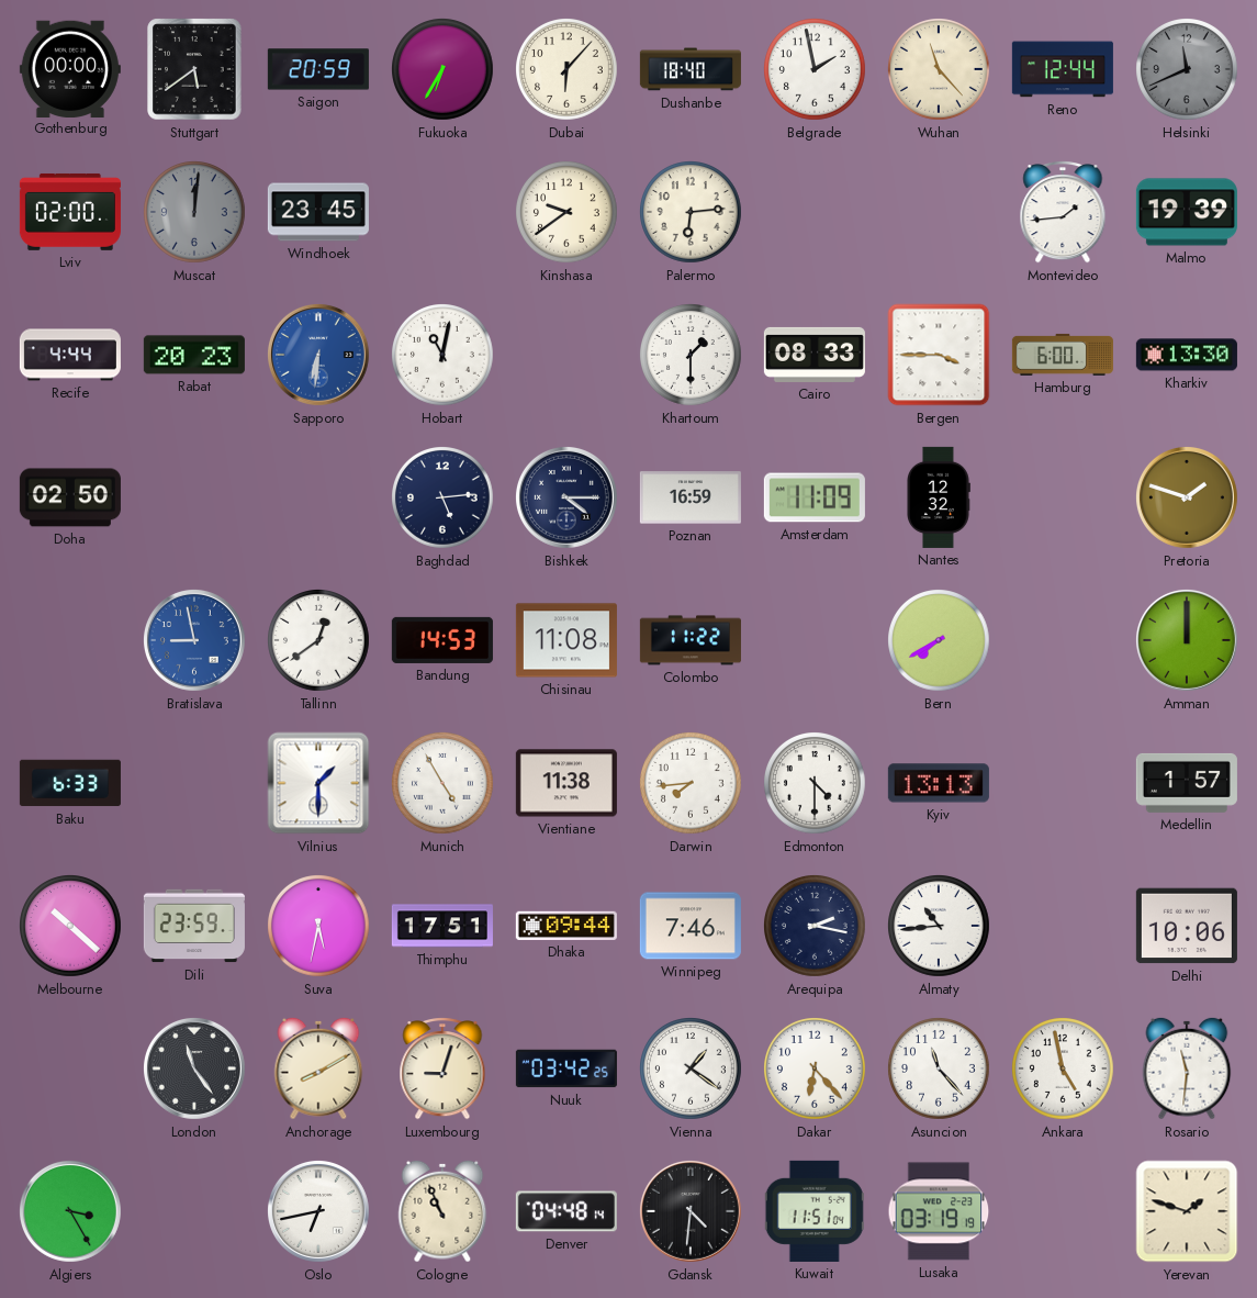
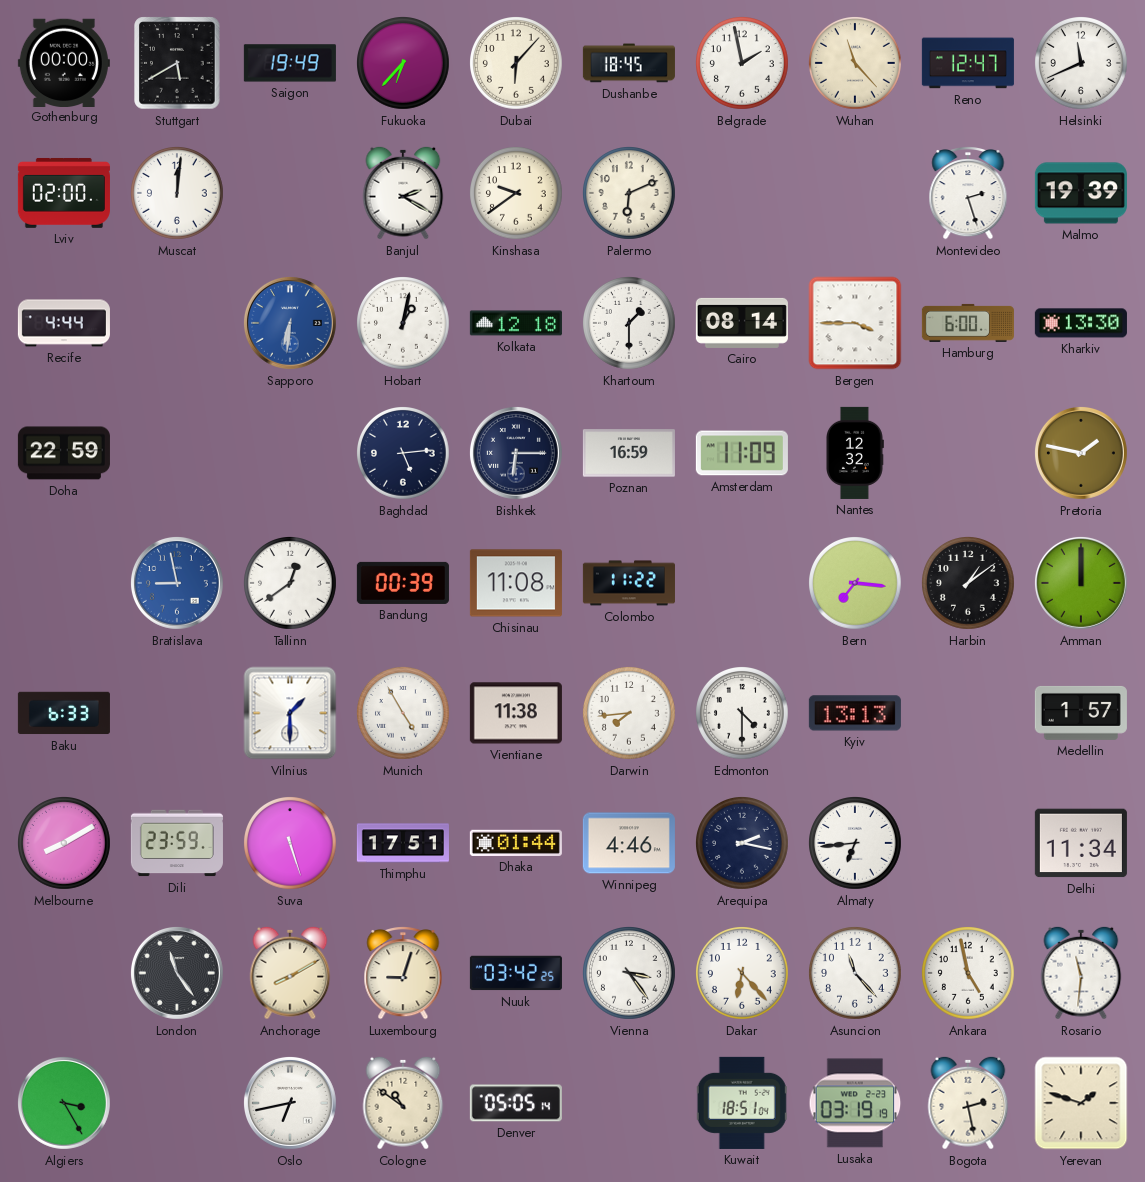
Stuttgart: 5:39 -> 5:40 (177, 63)
Saigon: 20:59 -> 19:49 (290, 63)
Fukuoka: 6:35 -> 6:37 (404, 64)
Dushanbe: 18:40 -> 18:45 (629, 63)
Reno: 12:44 -> 12:47 (968, 63)
Helsinki dial: grey -> white (1082, 64)
Muscat dial: grey -> white (178, 194)
Windhoek: 23:45 -> none (318, 212)
Banjul: none -> 2:20 (403, 193)
Palermo: 6:14 -> 6:11 (630, 194)
Montevideo: 1:44 -> 2:27 (968, 194)
Rabat: 20:23 -> none (194, 355)
Hobart: 11:02 -> 1:02 (404, 324)
Kolkata: none -> 12:18 (516, 323)
Cairo: 08:33 -> 08:14 (742, 323)
Doha: 02:50 -> 22:59 (64, 453)
Bishkek: 4:15 -> 6:15 (516, 453)
Pretoria: 1:48 -> 1:47 (1081, 453)
Bandung: 14:53 -> 00:39 (403, 583)
Bern: 7:40 -> 7:16 (856, 584)
Harbin: none -> 1:09 (969, 584)
Melbourne: 10:22 -> 8:10 (65, 844)
Suva: 5:32 -> 5:27 (291, 844)
Dhaka: 09:44 -> 01:44 (516, 843)
Winnipeg: 7:46 -> 4:46 (629, 843)
Almaty: 10:44 -> 6:44 (856, 844)
Delhi: 10:06 -> 11:34 (1081, 843)
Vienna: 1:21 -> 3:24 (630, 974)
Cologne: 10:56 -> 10:51 (403, 1103)
Denver: 04:48 -> 05:05 (516, 1103)
Gdansk: 4:31 -> none (691, 1211)
Kuwait: 11:51 -> 18:51 (742, 1103)
Bogota: none -> 2:28 (968, 1103)
